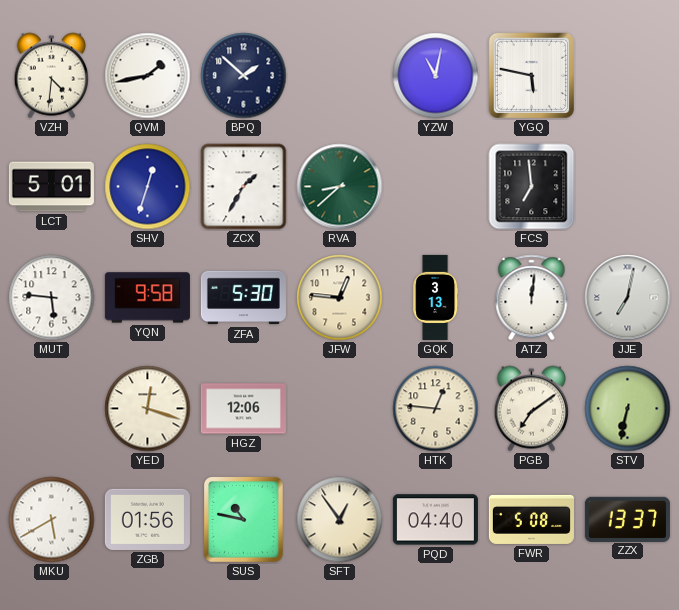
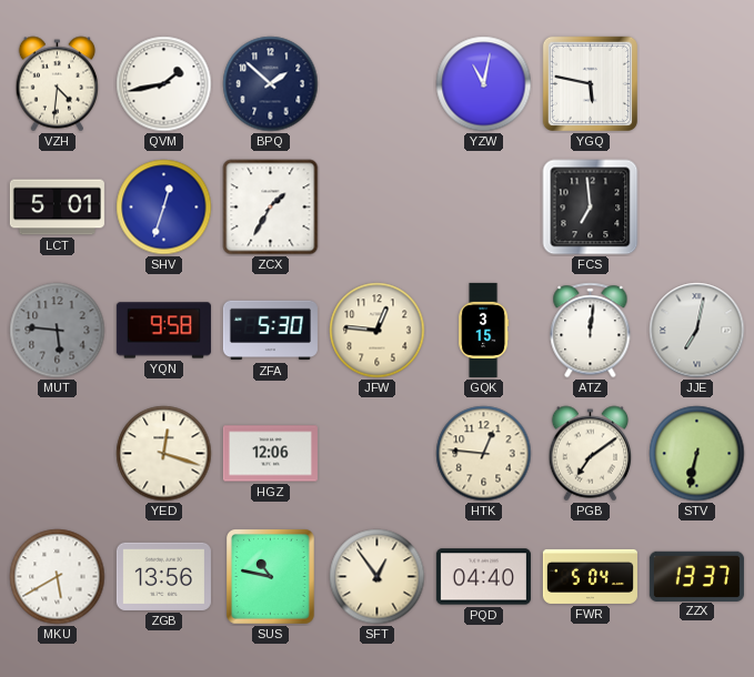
RVA: 8:38 -> none (340, 187)
MUT dial: white -> grey (58, 331)
GQK: 3:13 -> 3:15 (484, 330)
ZGB: 01:56 -> 13:56 (163, 576)
FWR: 5:08 -> 5:04 (590, 576)
